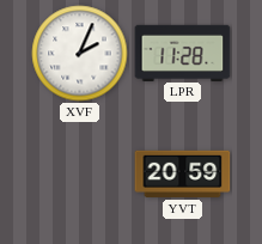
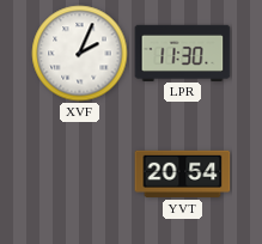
LPR: 11:28 -> 11:30 (183, 53)
YVT: 20:59 -> 20:54 (183, 173)
